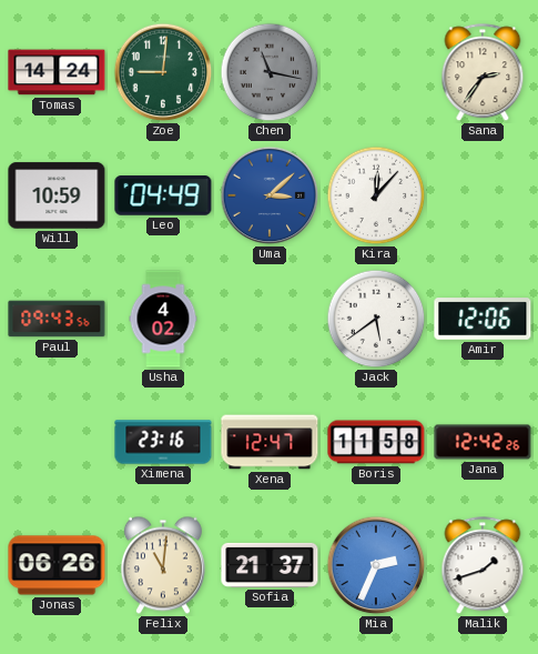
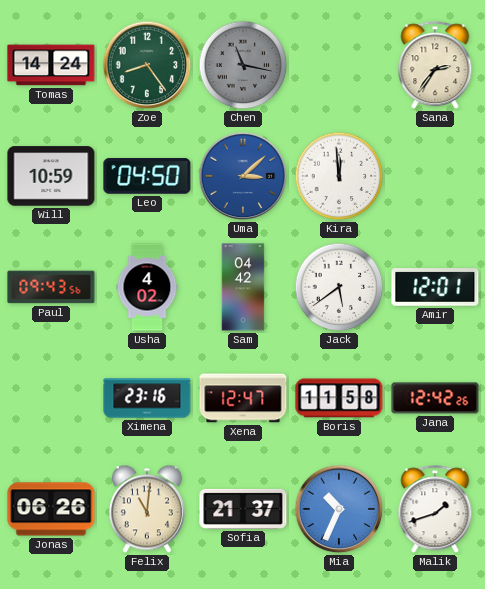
Zoe: 9:01 -> 8:24 (147, 65)
Leo: 04:49 -> 04:50 (147, 176)
Kira: 12:07 -> 11:59 (339, 176)
Sam: none -> 04:42 (243, 287)
Amir: 12:06 -> 12:01 (435, 287)
Mia: 2:34 -> 10:34 (339, 509)
